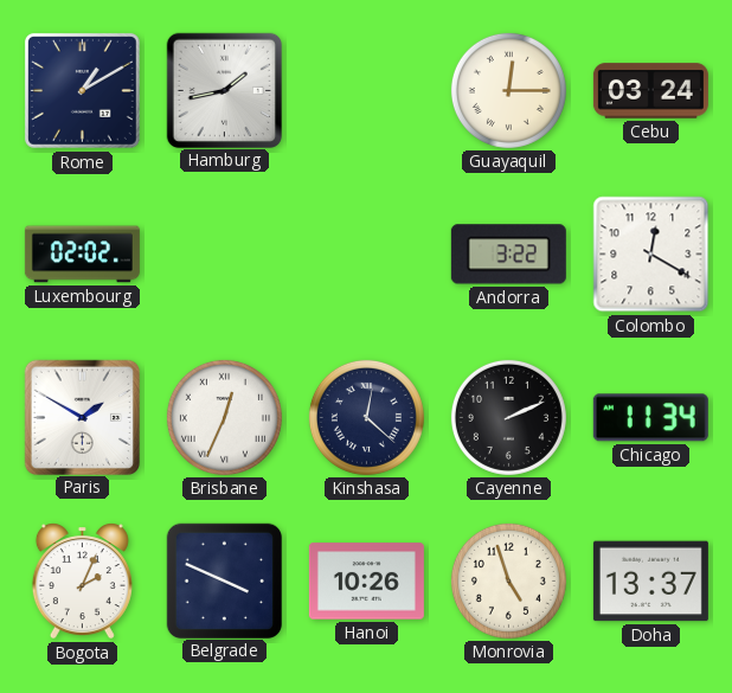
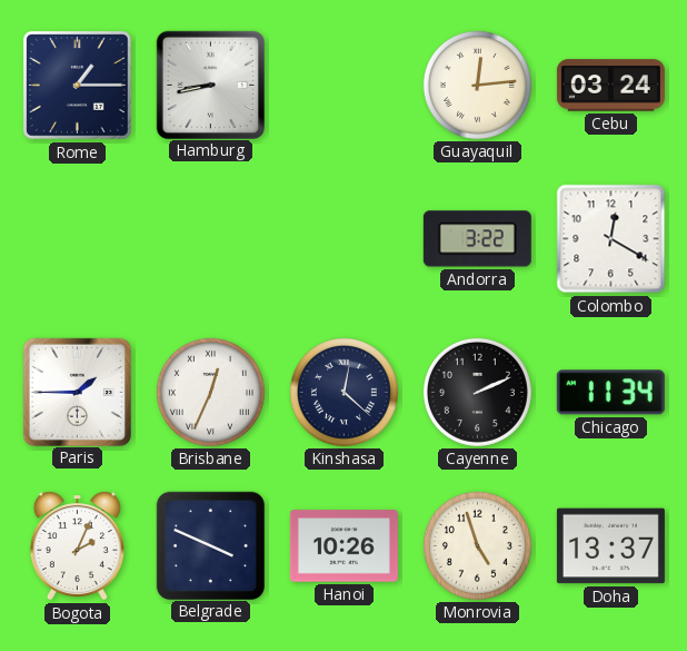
Rome: 1:10 -> 1:15 (77, 85)
Hamburg: 1:43 -> 8:43 (210, 85)
Guayaquil: 12:15 -> 12:14 (477, 85)
Luxembourg: 02:02 -> none (82, 255)
Paris: 1:50 -> 1:45 (77, 392)
